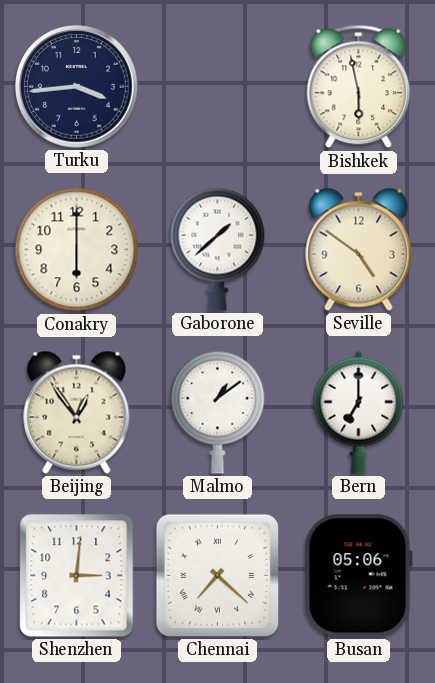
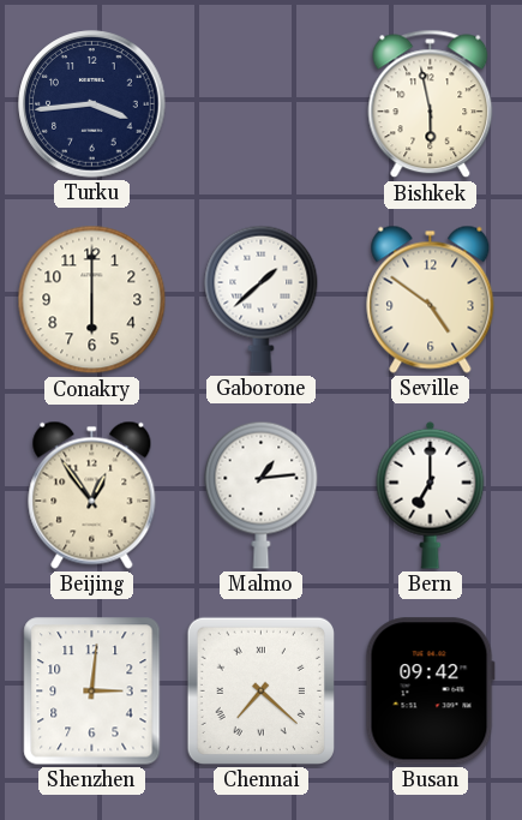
Malmo: 1:09 -> 1:14 (262, 495)
Busan: 05:06 -> 09:42 (430, 692)
